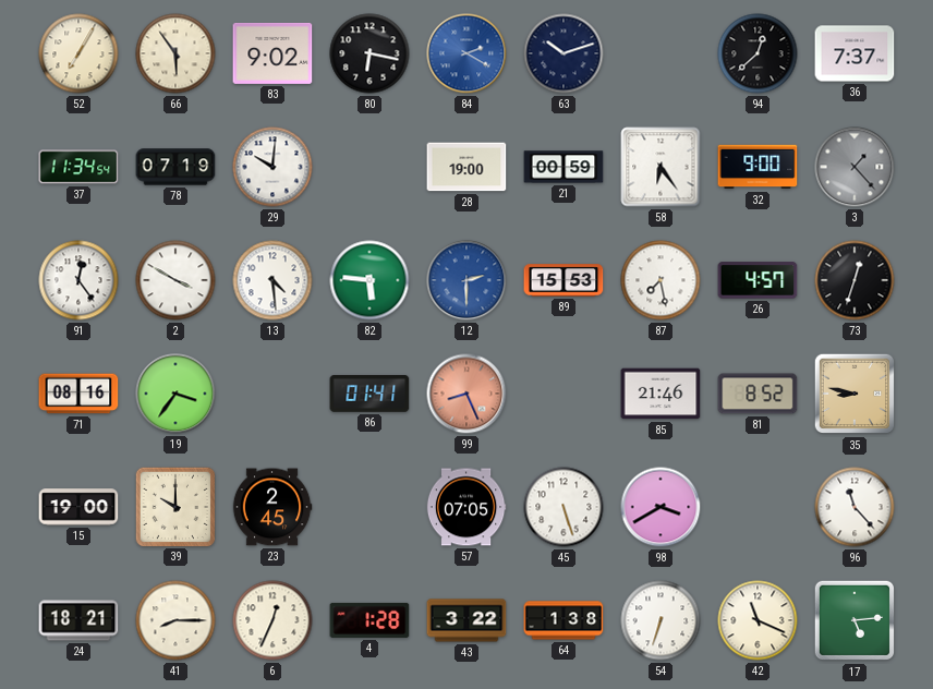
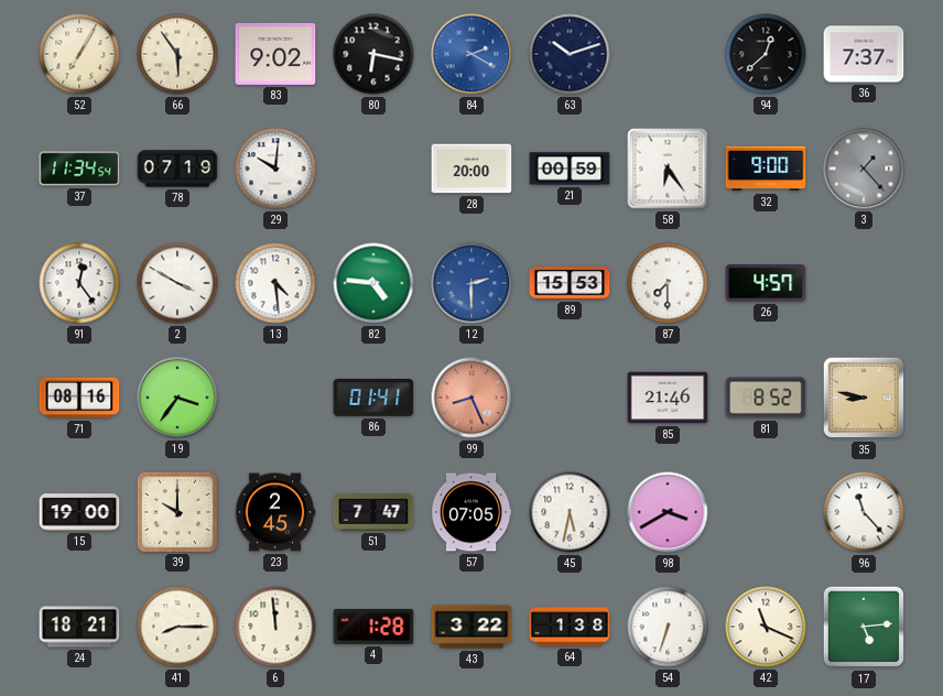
28: 19:00 -> 20:00 (471, 168)
82: 5:46 -> 4:46 (373, 283)
87: 7:28 -> 7:30 (668, 283)
73: 12:33 -> none (855, 280)
51: none -> 7:47 (373, 512)
45: 5:27 -> 5:32 (570, 512)
6: 12:34 -> 11:59 (275, 627)
